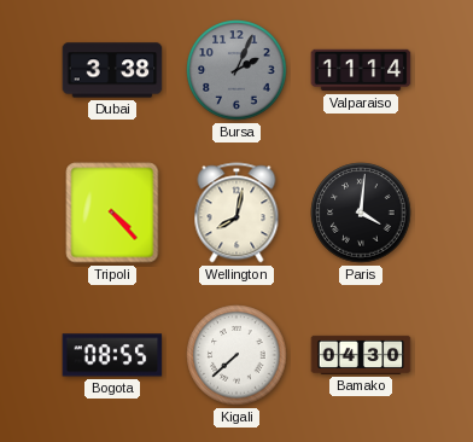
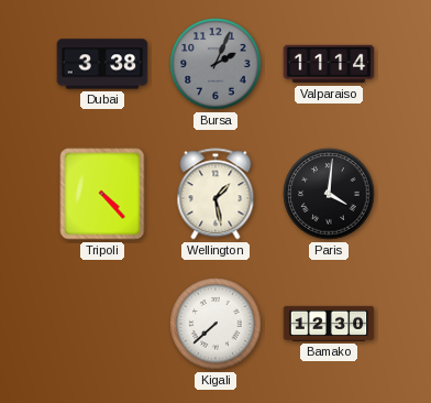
Wellington: 8:02 -> 1:28 (215, 194)
Bogota: 08:55 -> none (112, 355)
Bamako: 04:30 -> 12:30 (329, 324)
